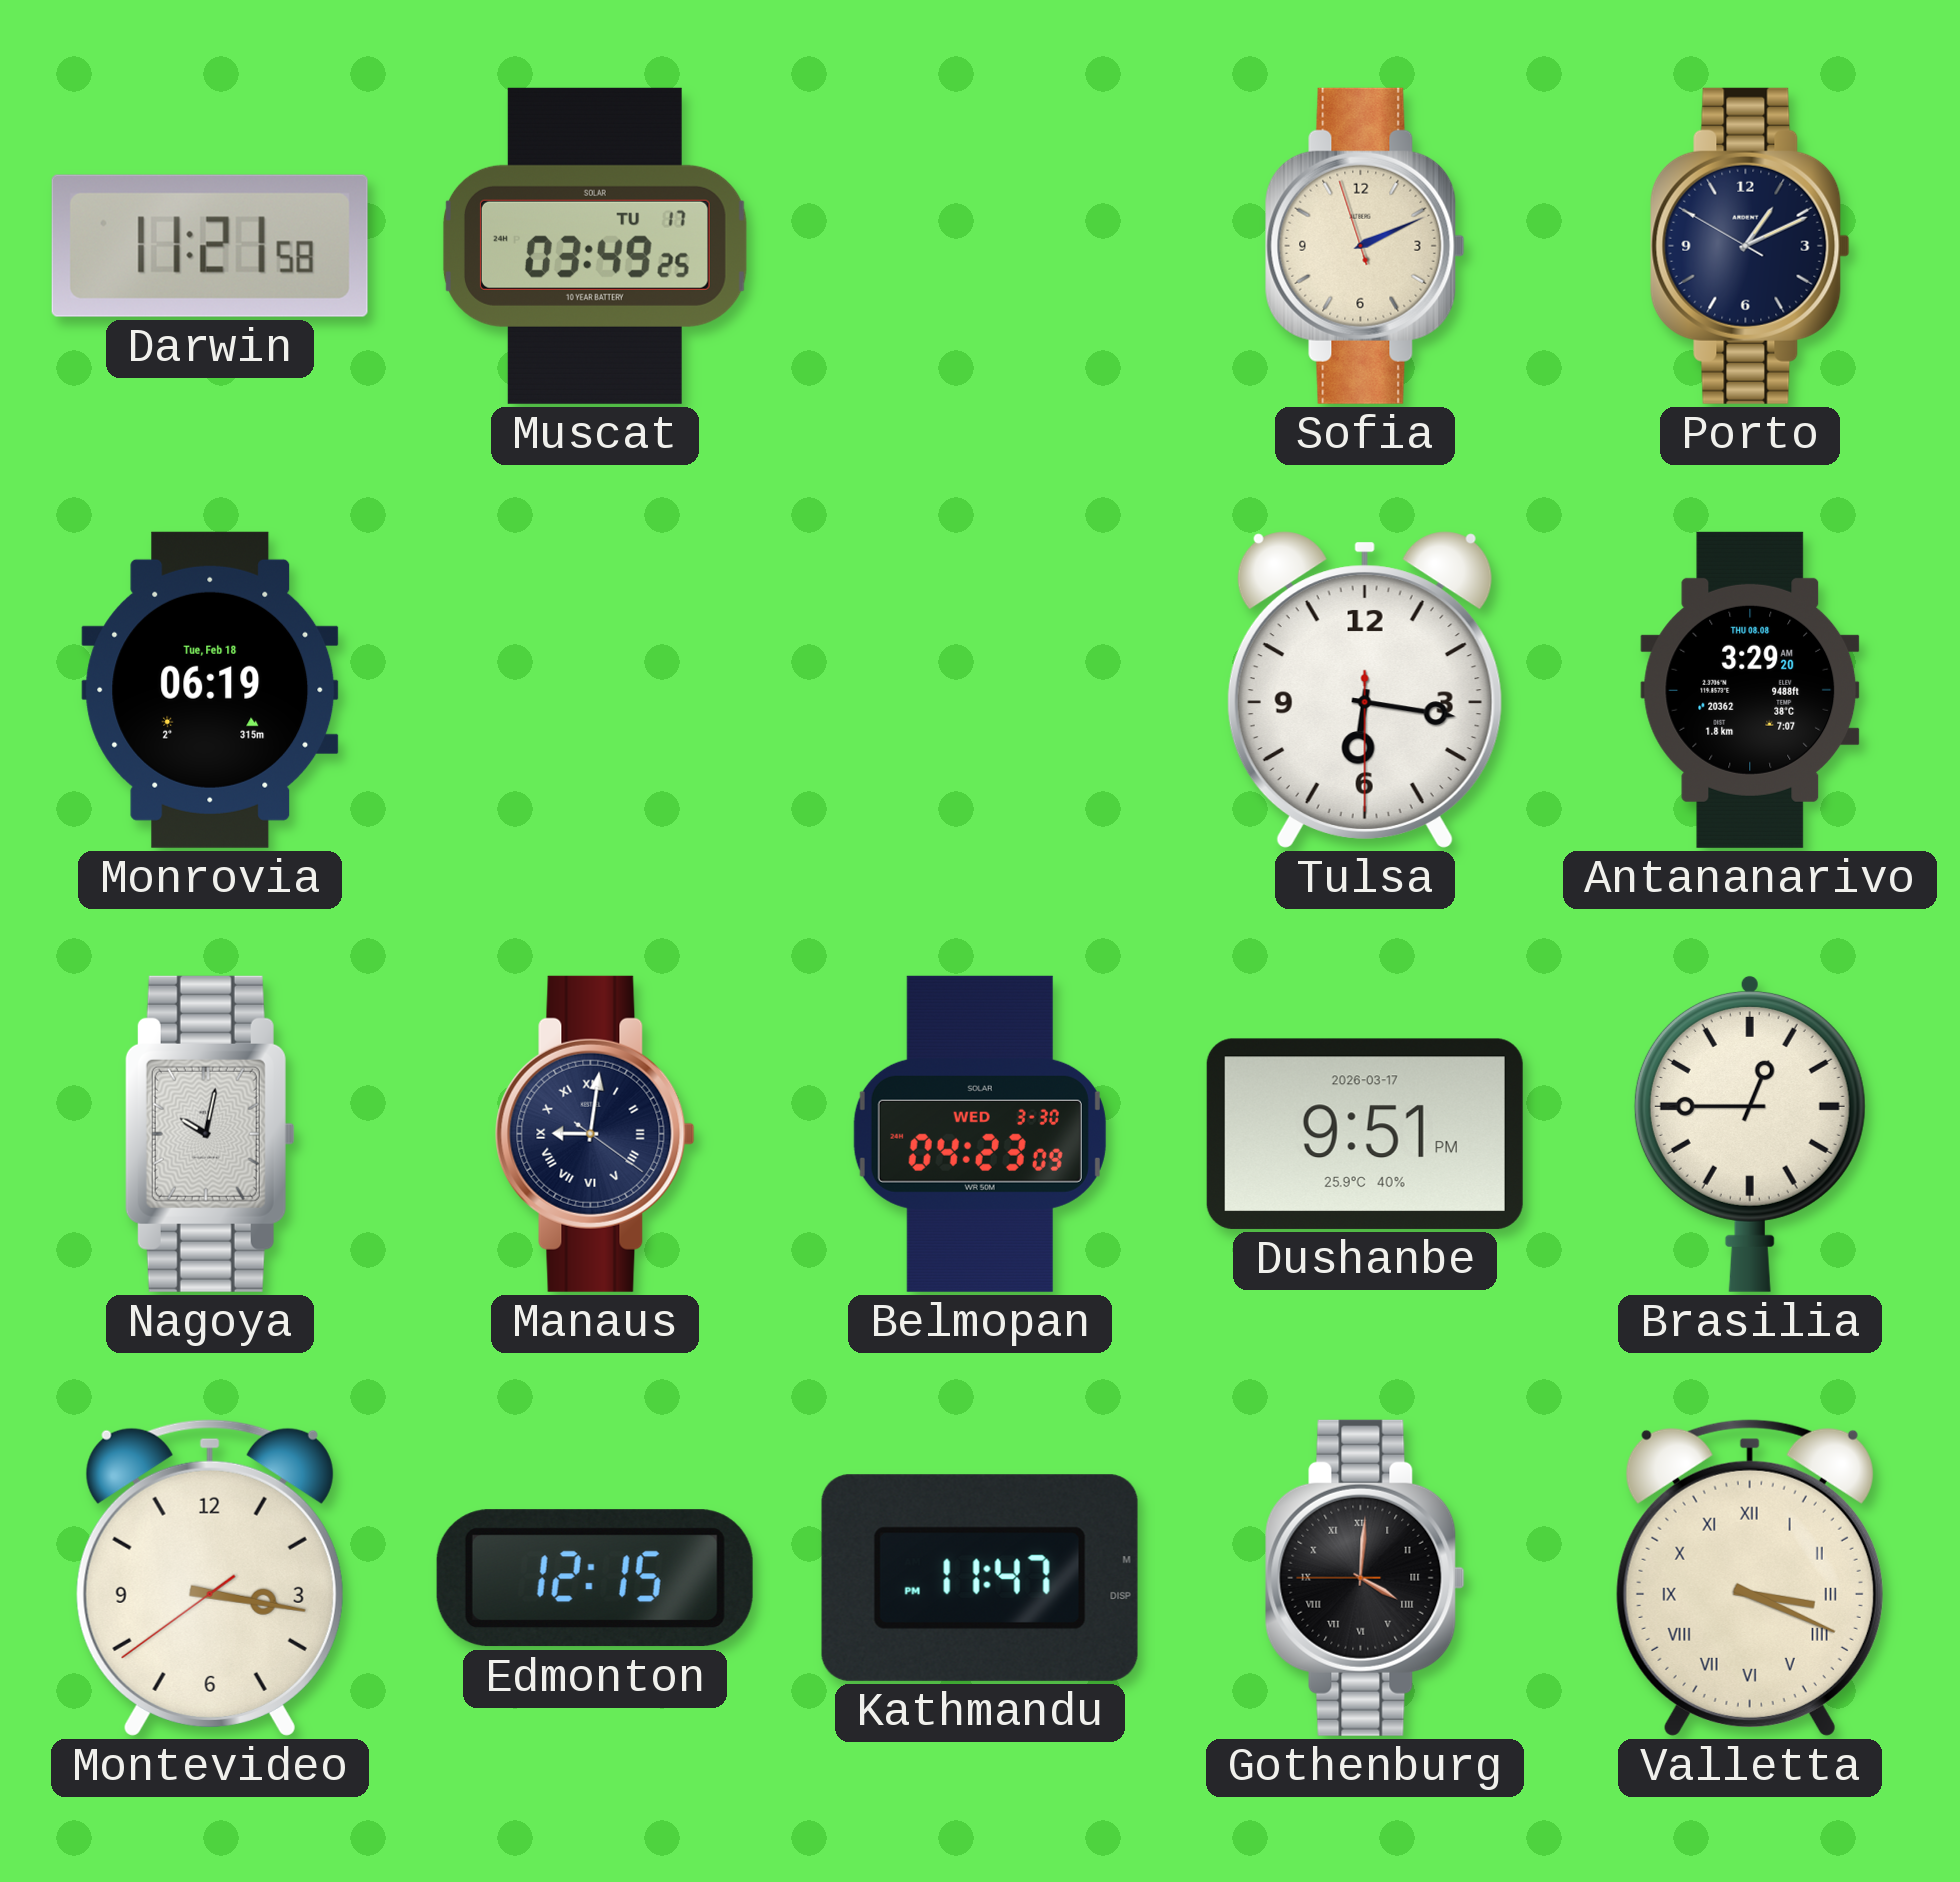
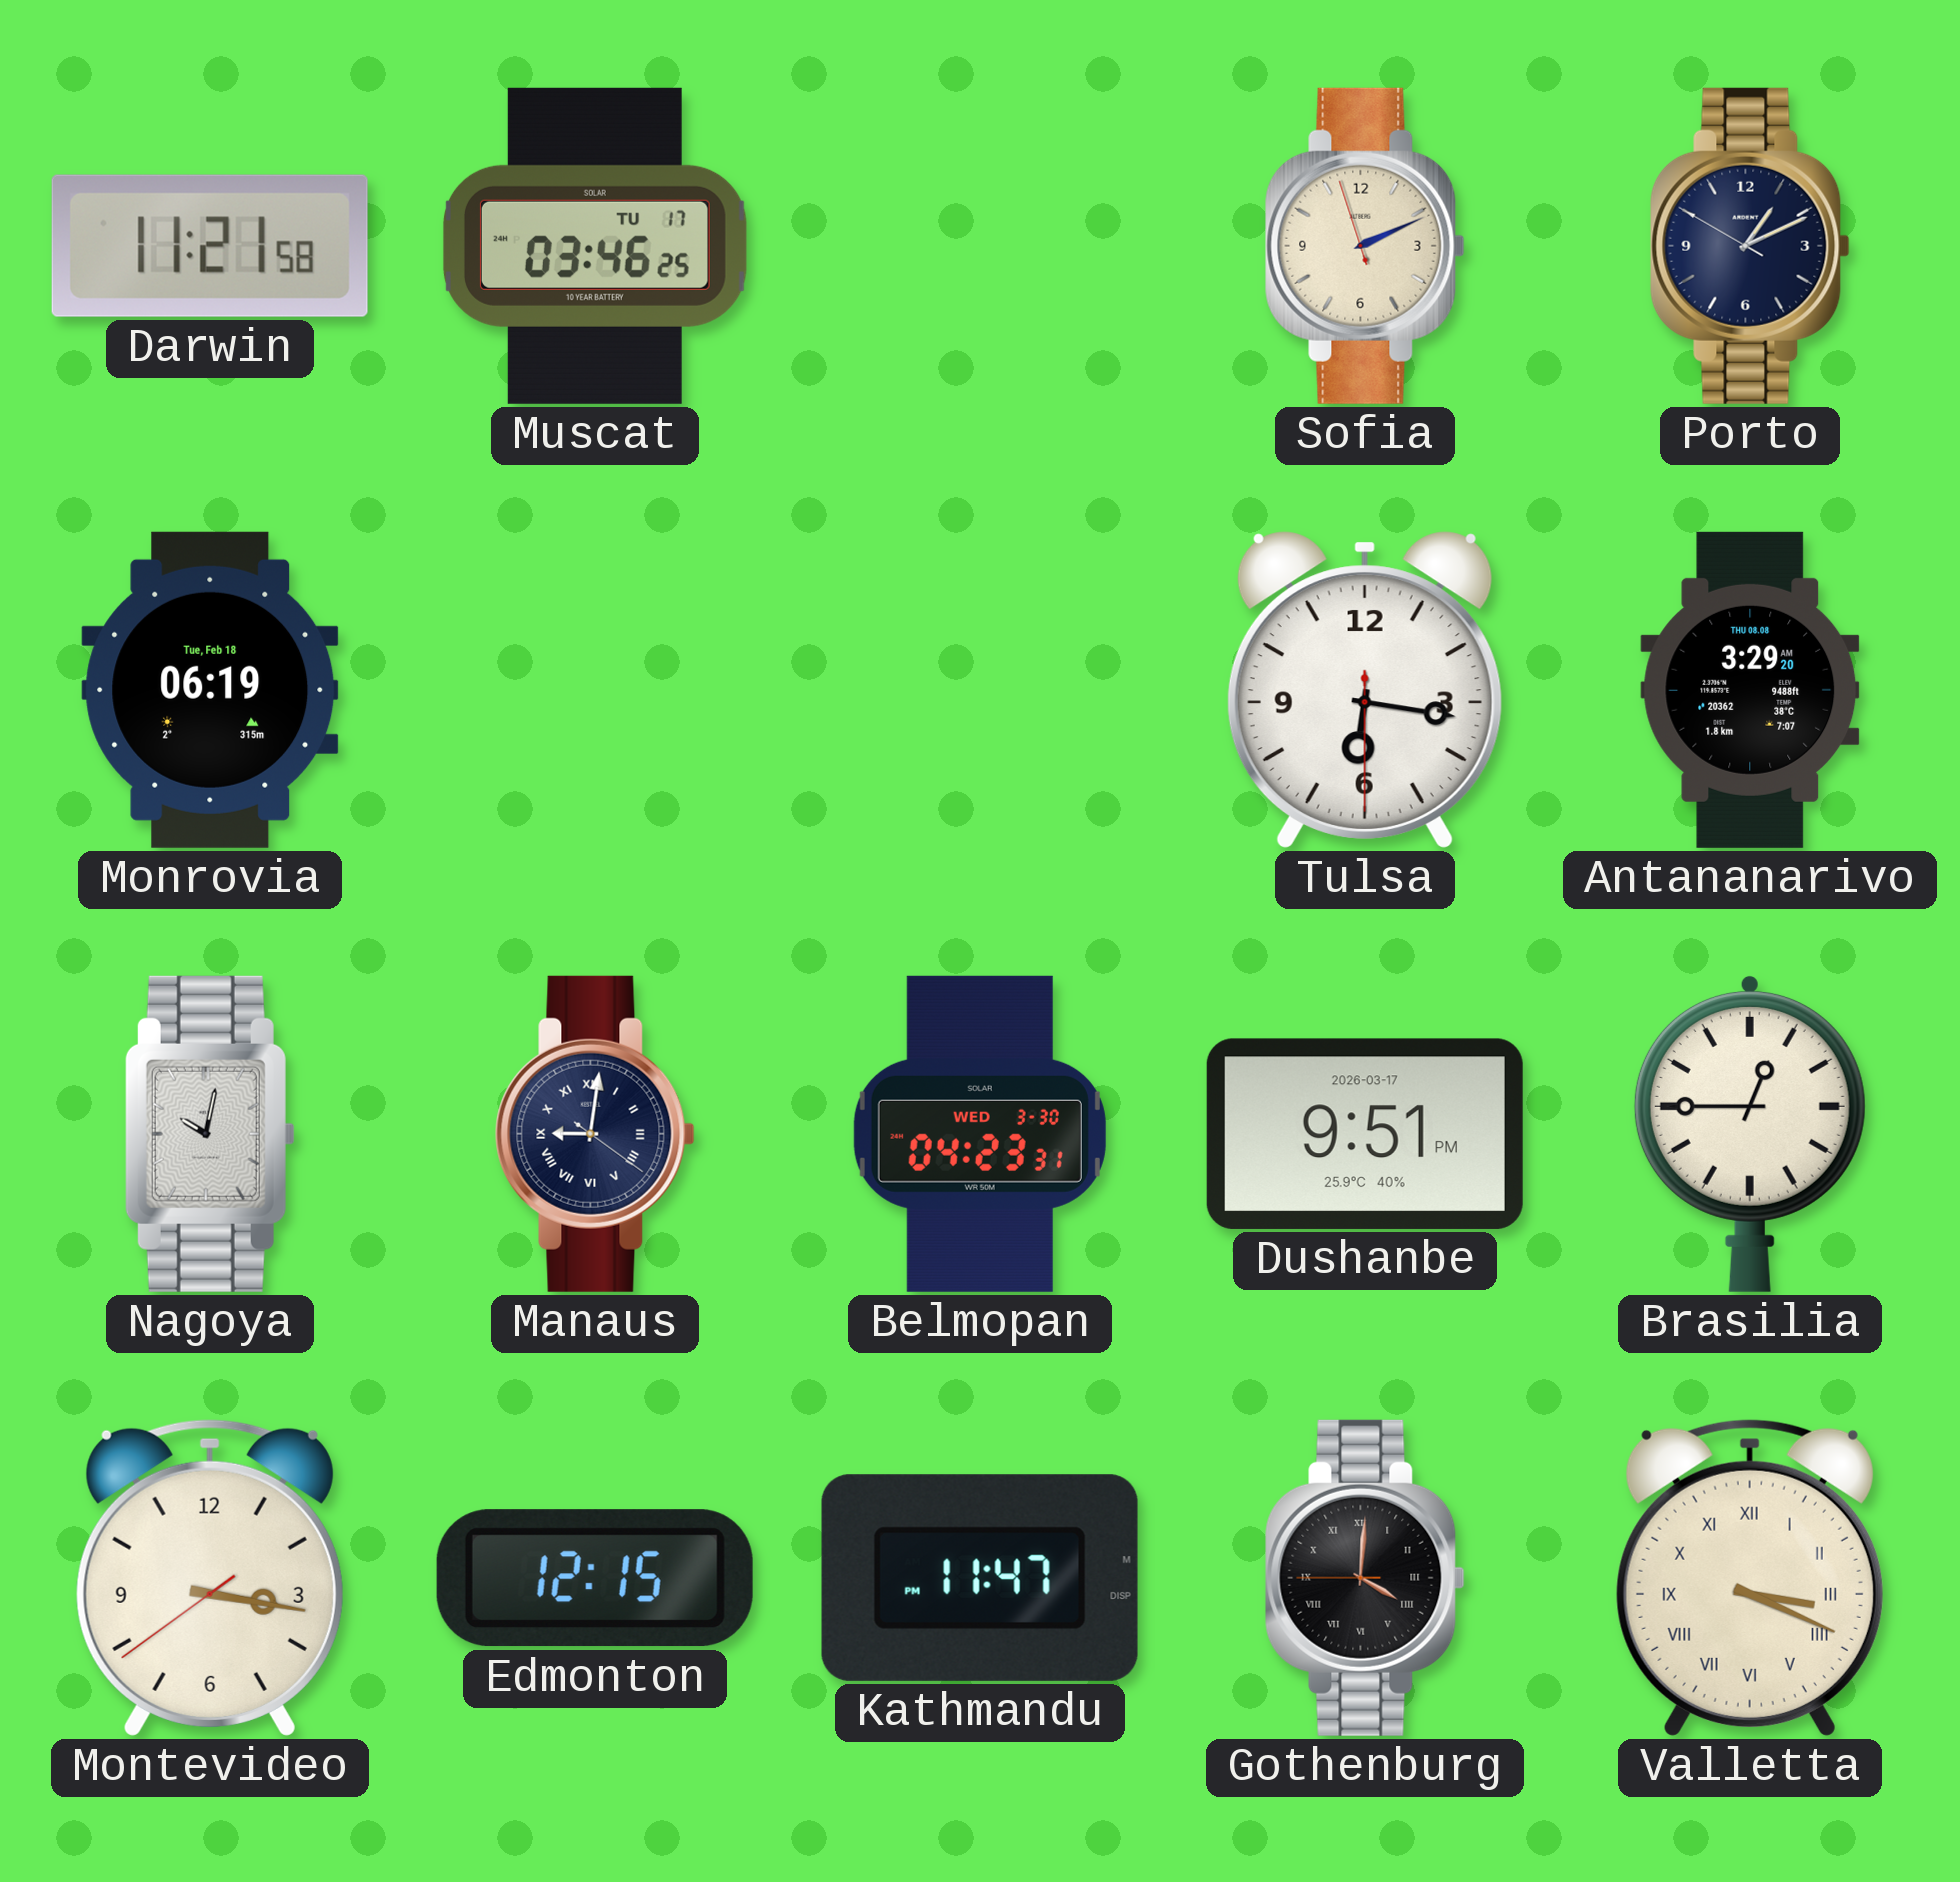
Muscat: 03:49 -> 03:46 (595, 246)
Belmopan: 04:23:09 -> 04:23:31 (980, 1134)
